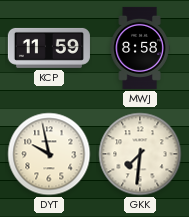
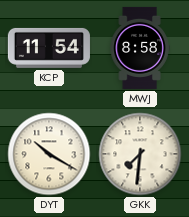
KCP: 11:59 -> 11:54 (49, 48)
DYT: 9:58 -> 10:20 (49, 154)
